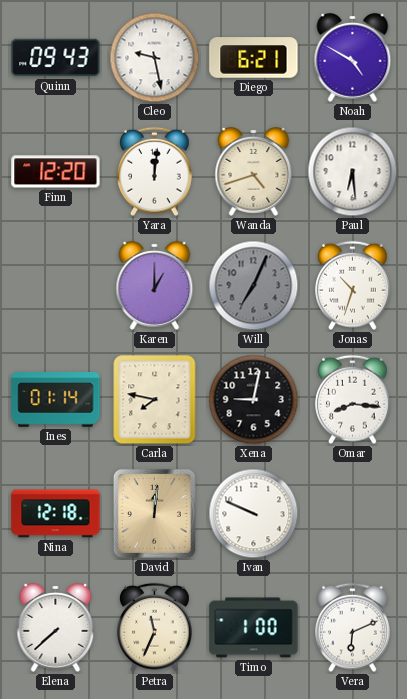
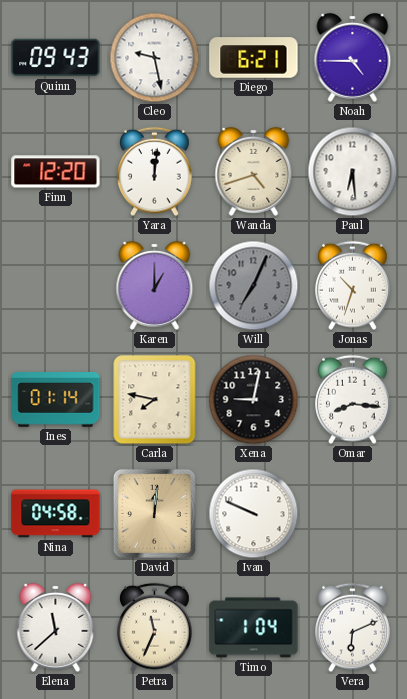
Noah: 4:50 -> 4:45 (353, 57)
Nina: 12:18 -> 04:58 (56, 514)
Elena: 7:38 -> 11:38 (56, 627)
Timo: 1:00 -> 1:04 (254, 628)
